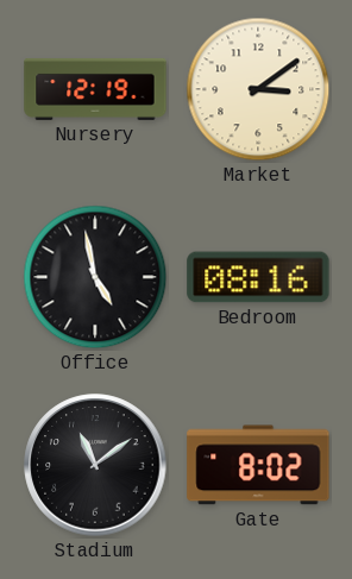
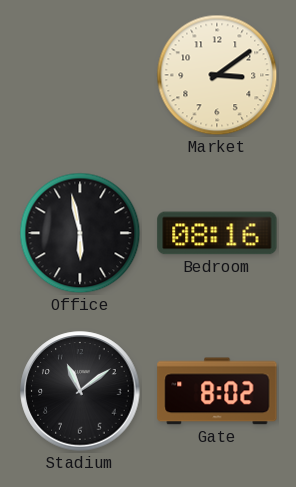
Nursery: 12:19 -> none (95, 89)
Office: 4:58 -> 5:58 (80, 233)
